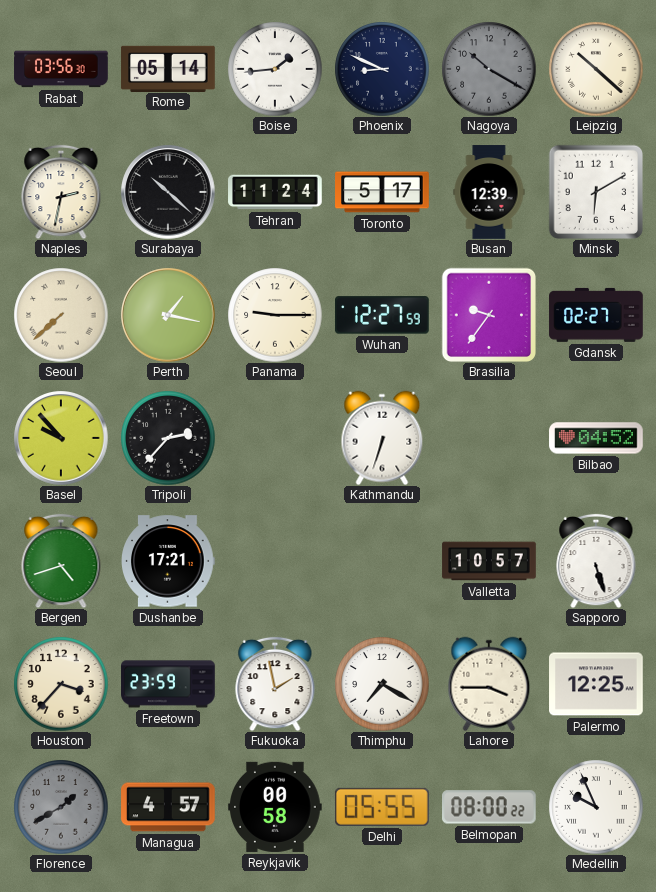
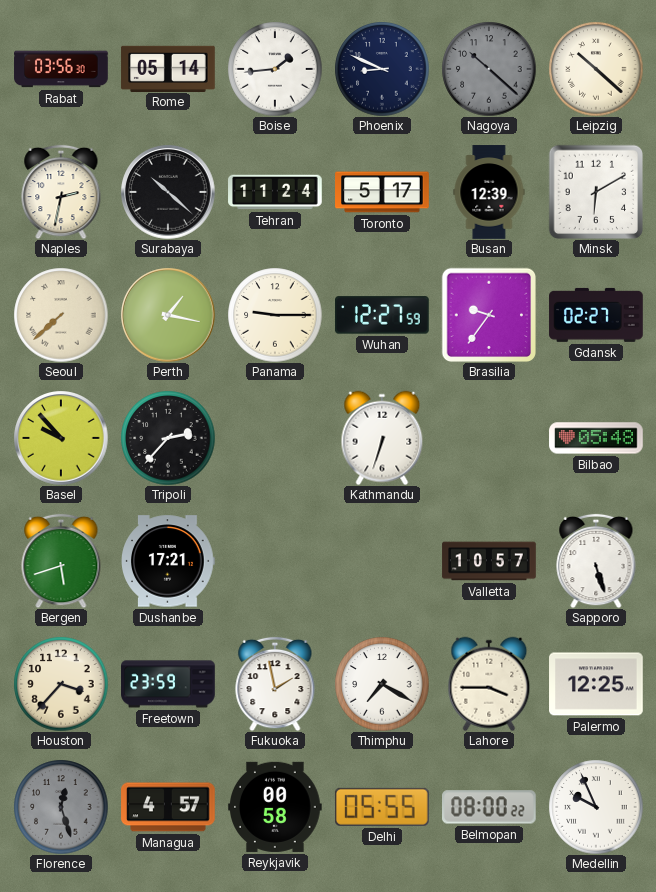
Nagoya: 10:20 -> 10:22 (489, 69)
Bilbao: 04:52 -> 05:48 (596, 438)
Bergen: 4:42 -> 5:42 (61, 561)
Florence: 1:40 -> 12:27 (61, 807)
